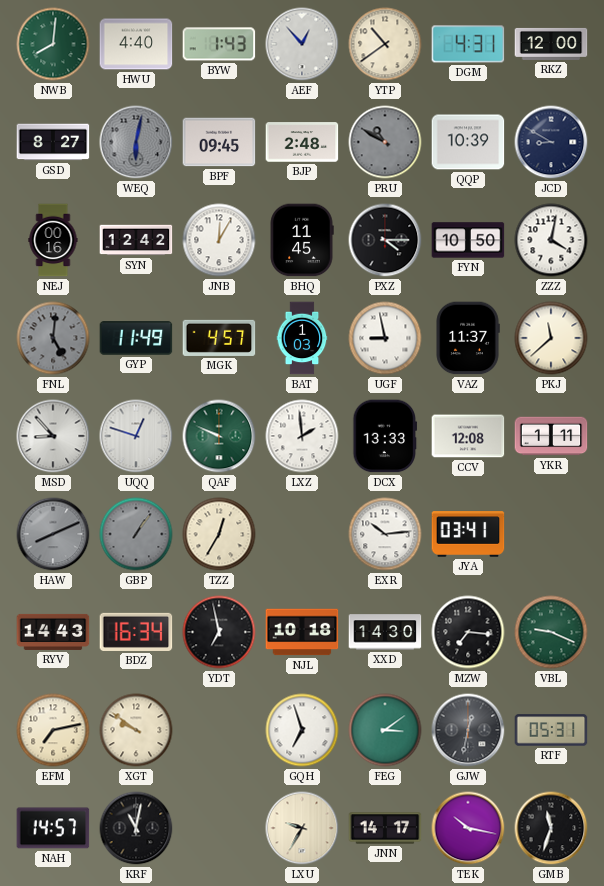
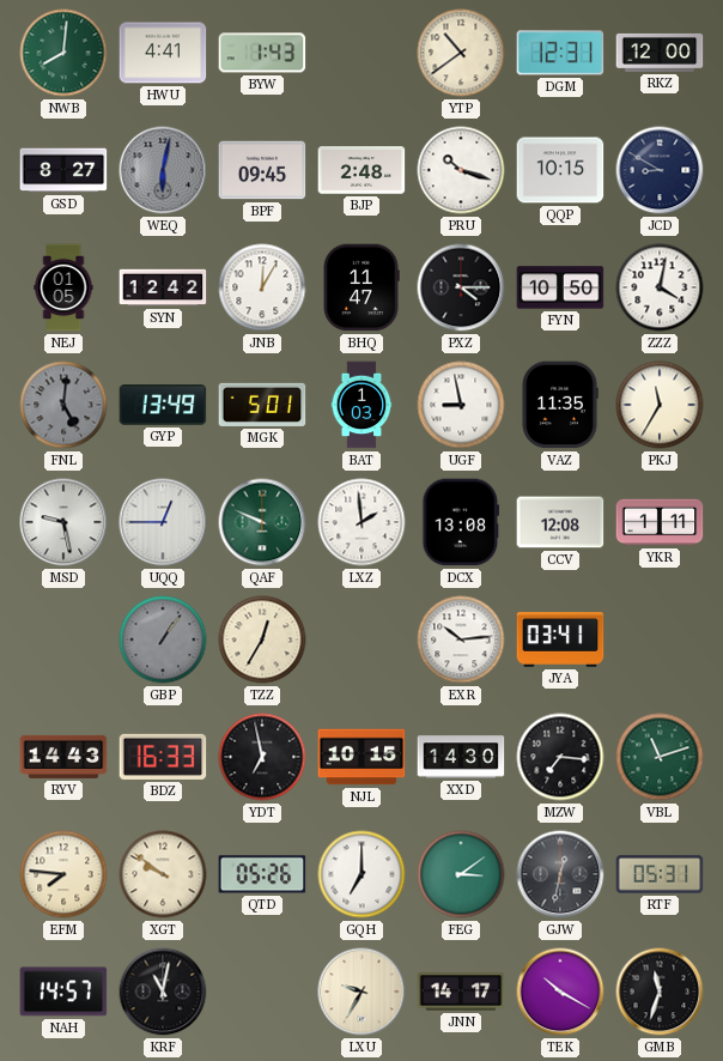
HWU: 4:40 -> 4:41 (163, 53)
AEF: 12:53 -> none (302, 44)
DGM: 4:31 -> 12:31 (560, 53)
PRU: 10:50 -> 10:18 (461, 170)
PRU dial: grey -> white (461, 170)
QQP: 10:39 -> 10:15 (560, 170)
NEJ: 00:16 -> 01:05 (63, 287)
BHQ: 11:45 -> 11:47 (361, 287)
GYP: 11:49 -> 13:49 (163, 405)
MGK: 4:57 -> 5:01 (262, 405)
VAZ: 11:37 -> 11:35 (560, 405)
PKJ: 11:38 -> 11:35 (660, 405)
MSD: 8:53 -> 9:28 (63, 522)
UQQ: 12:48 -> 12:45 (163, 522)
DCX: 13:33 -> 13:08 (461, 522)
HAW: 8:11 -> none (53, 534)
BDZ: 16:34 -> 16:33 (163, 757)
NJL: 10:18 -> 10:15 (361, 757)
VBL: 9:19 -> 11:12 (660, 757)
EFM: 7:13 -> 7:46 (63, 874)
QTD: none -> 05:26 (262, 874)
GQH: 6:57 -> 7:00 (361, 874)
TEK: 10:17 -> 10:20 (560, 992)
